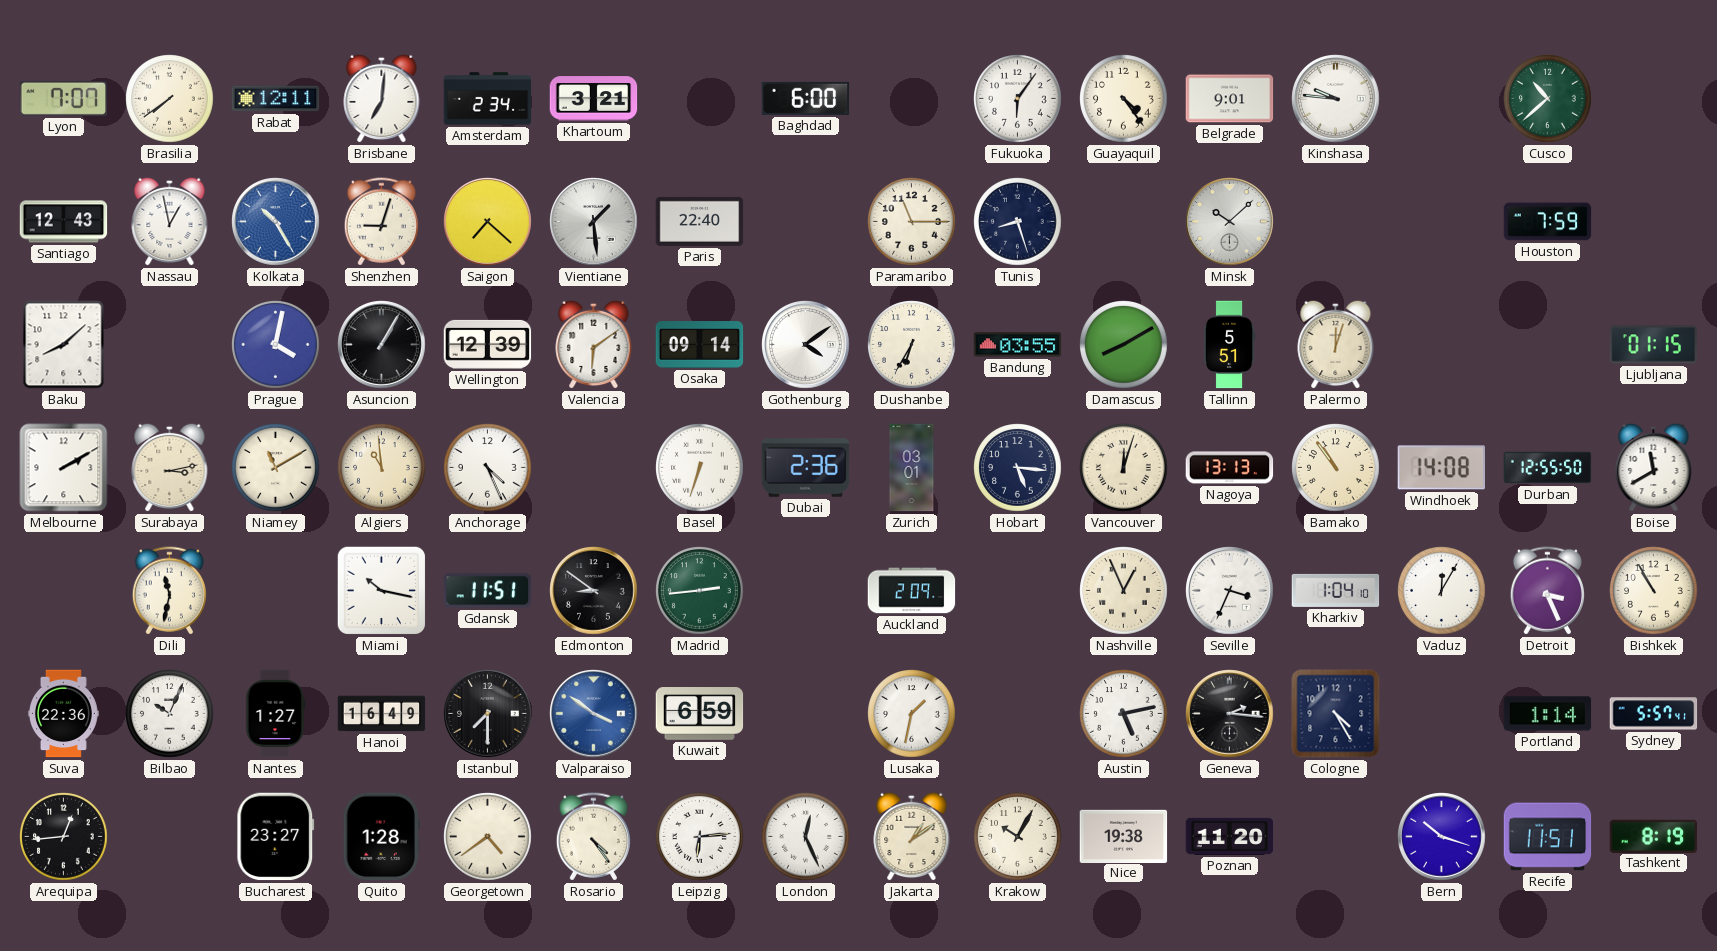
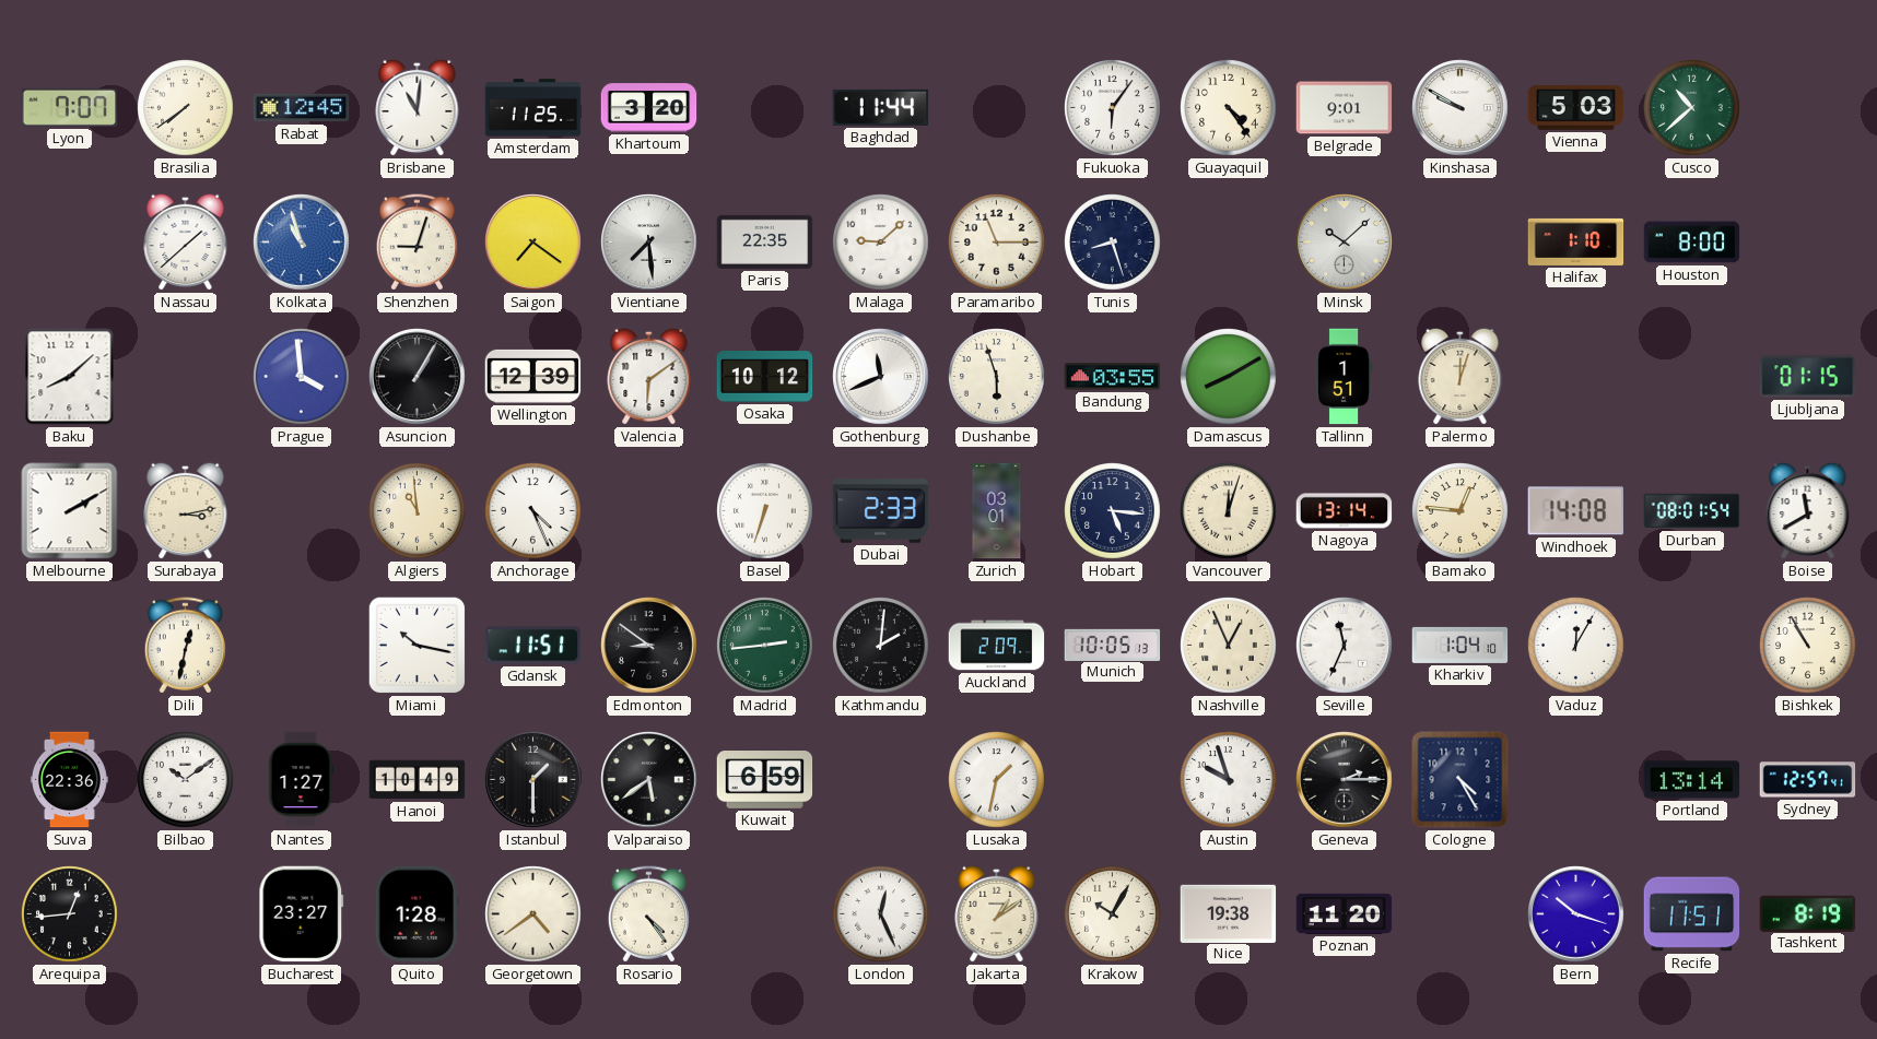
Rabat: 12:11 -> 12:45 (302, 108)
Brisbane: 7:01 -> 11:01 (418, 107)
Amsterdam: 2:34 -> 11:25 (533, 108)
Khartoum: 3:21 -> 3:20 (649, 108)
Baghdad: 6:00 -> 11:44 (881, 107)
Kinshasa: 9:46 -> 9:50 (1460, 108)
Vienna: none -> 5:03 (1576, 108)
Santiago: 12:43 -> none (64, 222)
Nassau: 12:58 -> 1:38 (186, 241)
Kolkata: 10:25 -> 10:57 (302, 243)
Saigon: 7:22 -> 7:21 (533, 243)
Vientiane: 1:29 -> 7:29 (649, 243)
Paris: 22:40 -> 22:35 (765, 241)
Malaga: none -> 9:08 (881, 243)
Halifax: none -> 1:10 (1576, 241)
Houston: 7:59 -> 8:00 (1692, 243)
Prague: 4:02 -> 3:59 (302, 377)
Osaka: 09:14 -> 10:12 (765, 377)
Gothenburg: 4:09 -> 11:41 (881, 377)
Dushanbe: 6:35 -> 5:57 (997, 377)
Tallinn: 5:51 -> 1:51 (1344, 377)
Niamey: 11:10 -> none (276, 468)
Dubai: 2:36 -> 2:33 (881, 511)
Nagoya: 13:13 -> 13:14 (1345, 511)
Bamako: 10:54 -> 12:46 (1460, 511)
Durban: 12:55 -> 08:01 (1692, 511)
Dili: 11:32 -> 12:32 (185, 646)
Kathmandu: none -> 2:01 (881, 646)
Munich: none -> 10:05 (1113, 645)
Seville: 3:34 -> 11:34 (1345, 646)
Detroit: 3:26 -> none (1547, 591)
Bilbao: 10:04 -> 10:09 (186, 780)
Hanoi: 16:49 -> 10:49 (418, 780)
Istanbul: 7:30 -> 1:30 (533, 780)
Valparaiso: 3:51 -> 5:39 (649, 780)
Valparaiso dial: blue -> black (649, 780)
Austin: 5:13 -> 9:57 (1229, 780)
Geneva: 2:16 -> 2:15 (1345, 780)
Portland: 1:14 -> 13:14 (1692, 780)
Sydney: 5:57 -> 12:57 (1808, 780)
Leipzig: 6:14 -> none (700, 837)
